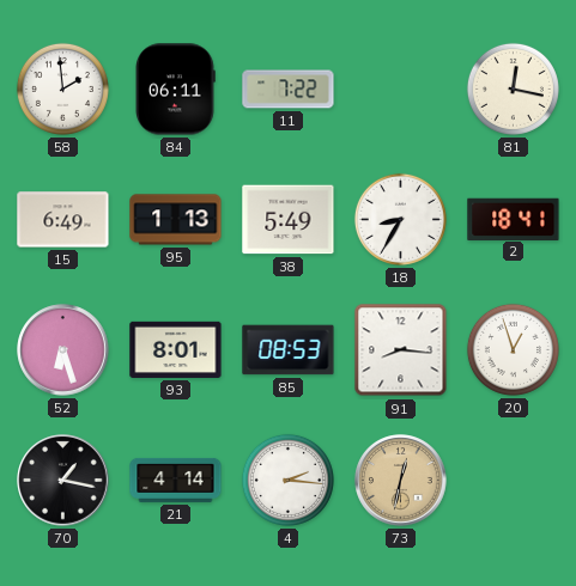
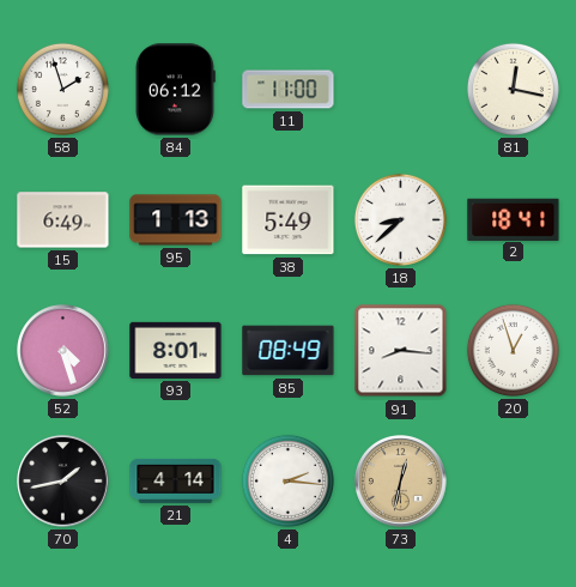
58: 1:59 -> 1:57 (62, 89)
84: 06:11 -> 06:12 (176, 90)
11: 7:22 -> 11:00 (289, 90)
18: 8:35 -> 8:38 (400, 219)
52: 6:27 -> 4:27 (63, 351)
85: 08:53 -> 08:49 (289, 351)
70: 1:17 -> 1:43 (63, 482)
